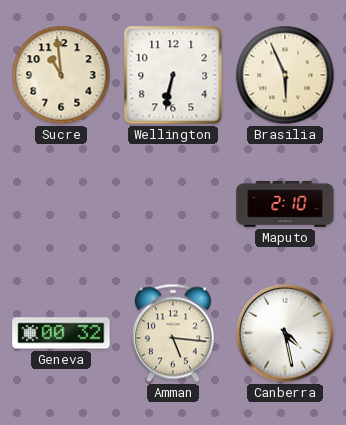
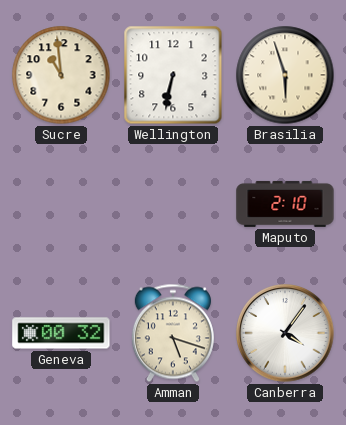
Brasilia: 5:56 -> 5:57 (285, 75)
Amman: 5:16 -> 5:18 (173, 333)
Canberra: 4:28 -> 4:06 (285, 333)
